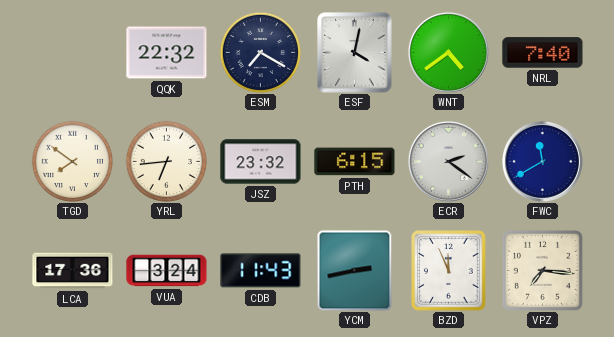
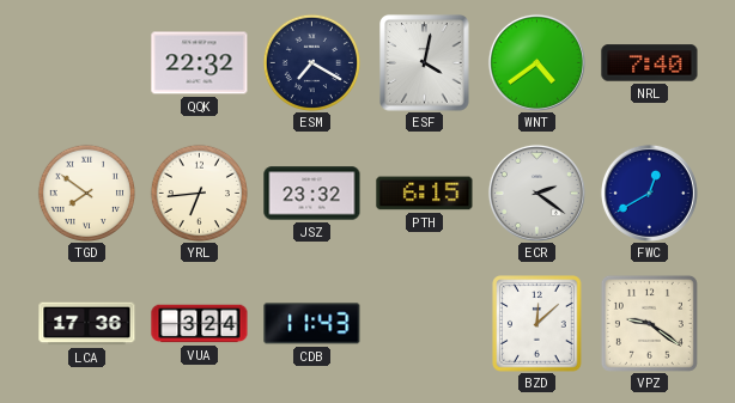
FWC: 11:40 -> 12:40 (649, 193)
YCM: 2:43 -> none (355, 270)
BZD: 11:56 -> 12:08 (537, 324)
VPZ: 7:16 -> 9:21 (649, 323)
